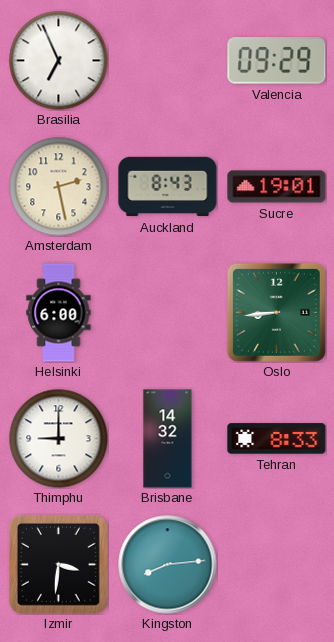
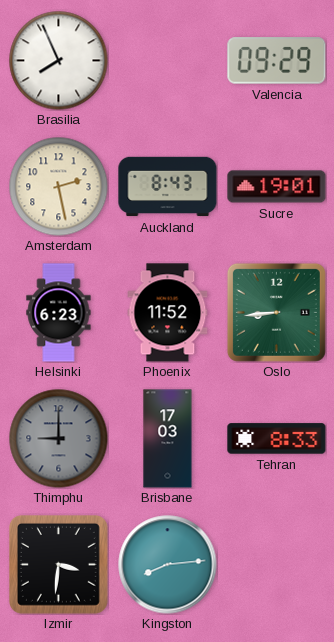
Brasilia: 6:56 -> 7:56 (59, 61)
Helsinki: 6:00 -> 6:23 (59, 313)
Phoenix: none -> 11:52 (168, 313)
Thimphu dial: white -> grey (59, 439)
Brisbane: 14:32 -> 17:03 (168, 439)
